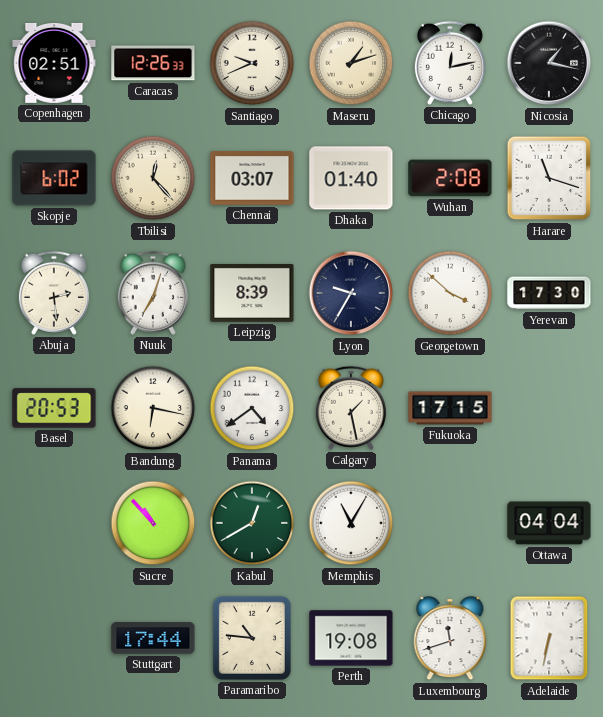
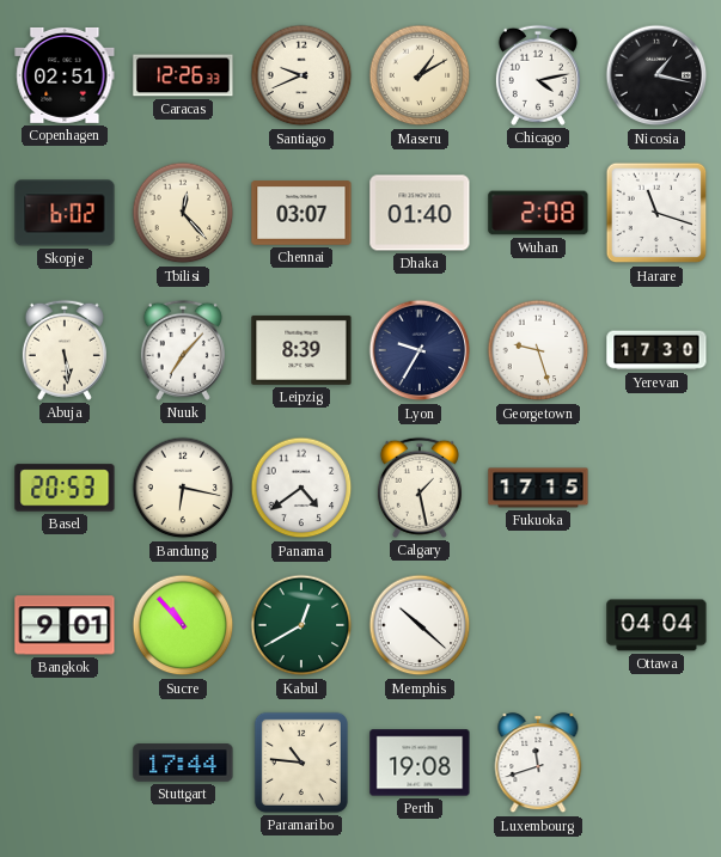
Maseru: 1:12 -> 1:10 (420, 75)
Chicago: 12:13 -> 4:13 (538, 75)
Abuja: 2:29 -> 5:29 (65, 350)
Nuuk: 7:03 -> 7:07 (183, 350)
Georgetown: 3:52 -> 9:27 (538, 350)
Bangkok: none -> 9:01 (65, 625)
Memphis: 11:05 -> 10:22 (420, 625)
Adelaide: 6:32 -> none (549, 638)
